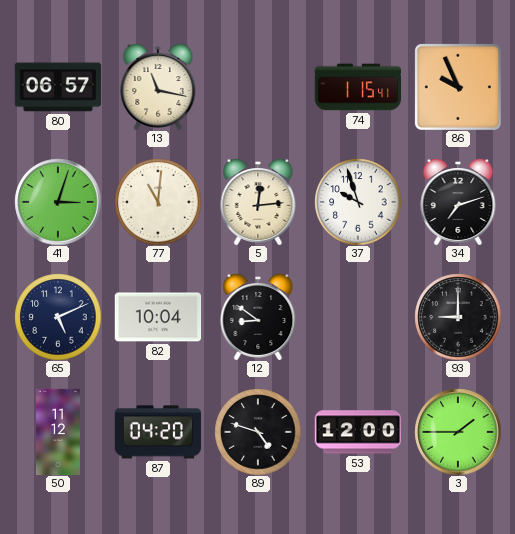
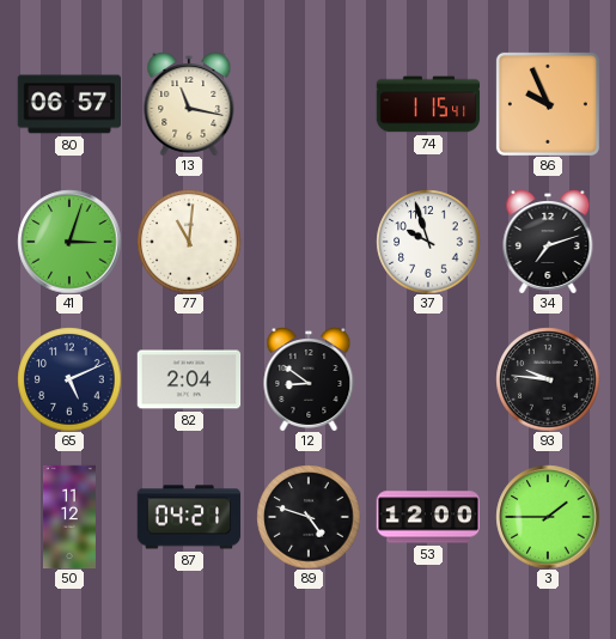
5: 12:14 -> none (258, 202)
82: 10:04 -> 2:04 (189, 379)
93: 9:00 -> 9:46 (548, 379)
87: 04:20 -> 04:21 (189, 517)
